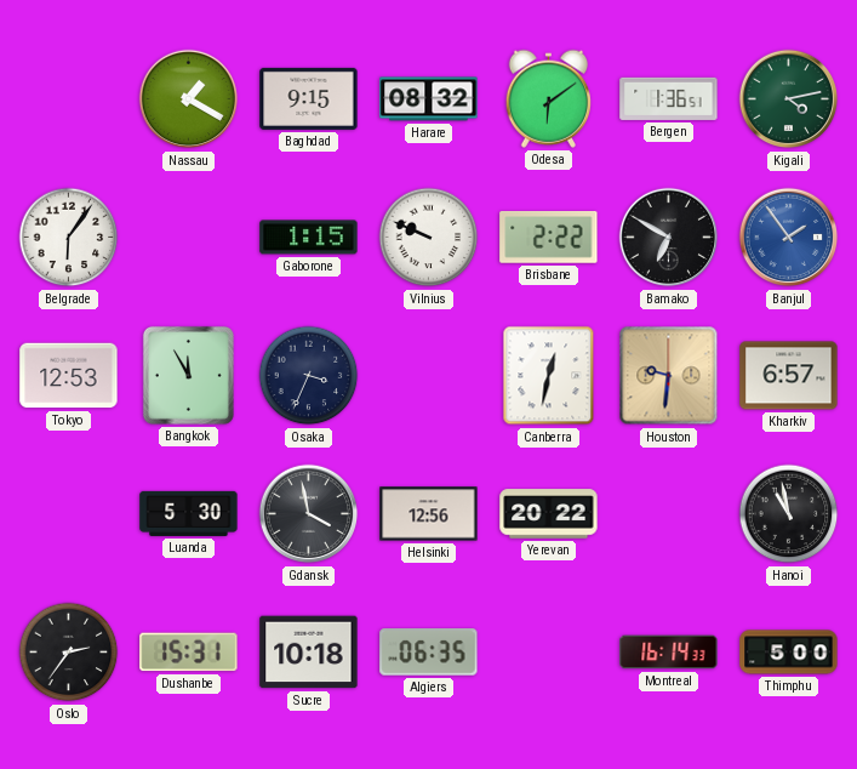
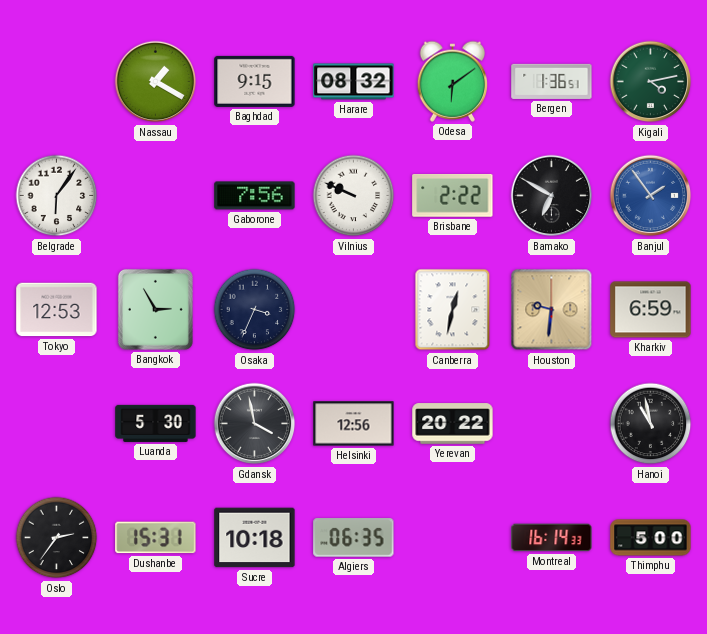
Gaborone: 1:15 -> 7:56 (255, 196)
Bangkok: 11:55 -> 2:55 (155, 309)
Kharkiv: 6:57 -> 6:59 (651, 310)
